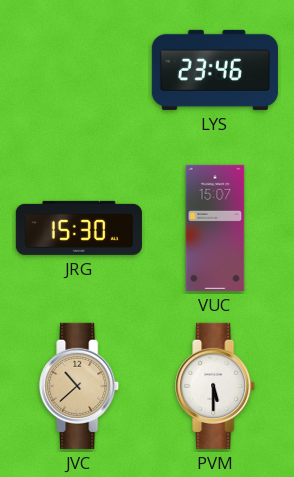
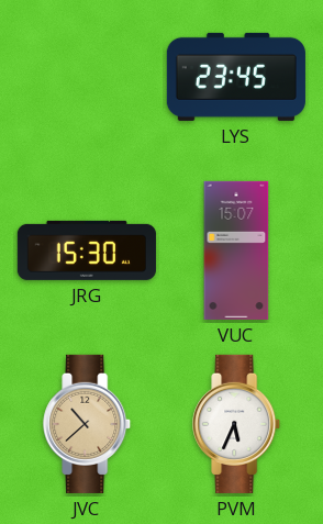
LYS: 23:46 -> 23:45 (236, 77)
PVM: 5:30 -> 5:34 (237, 424)
